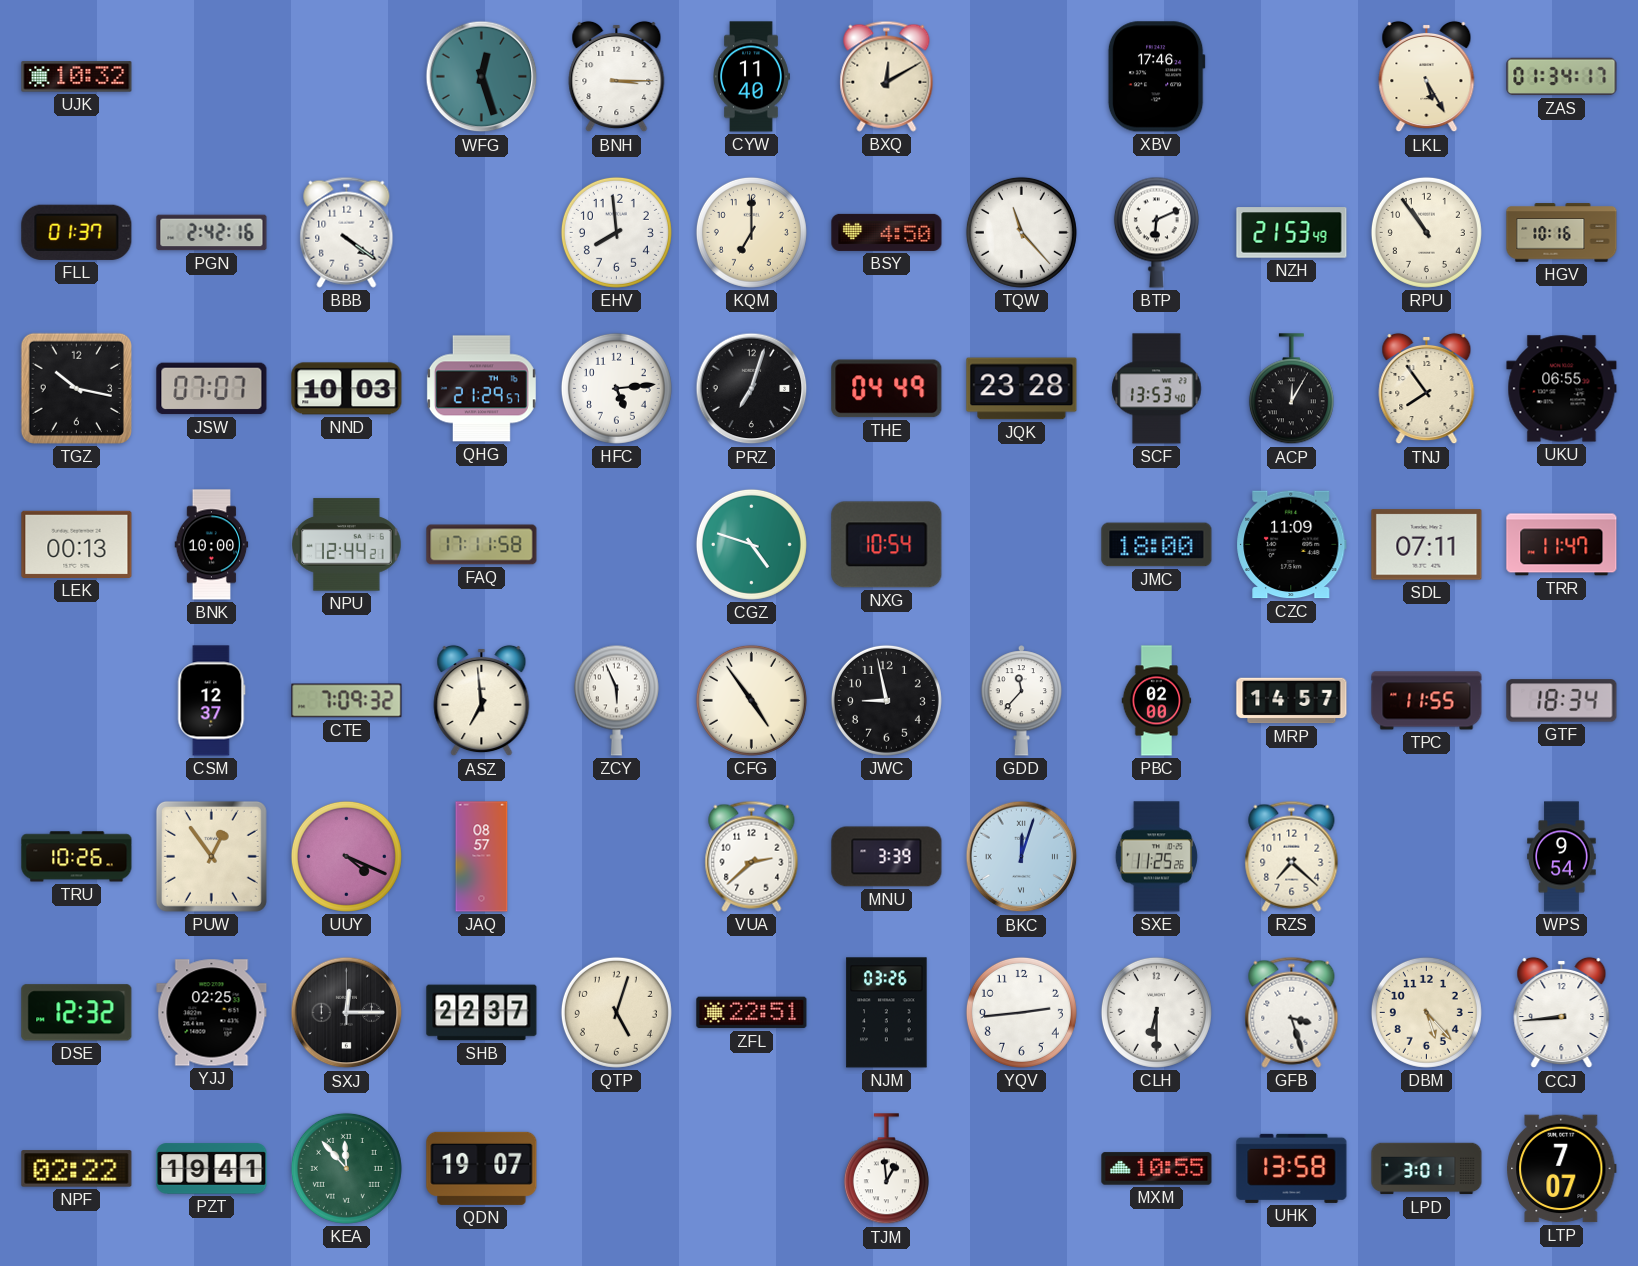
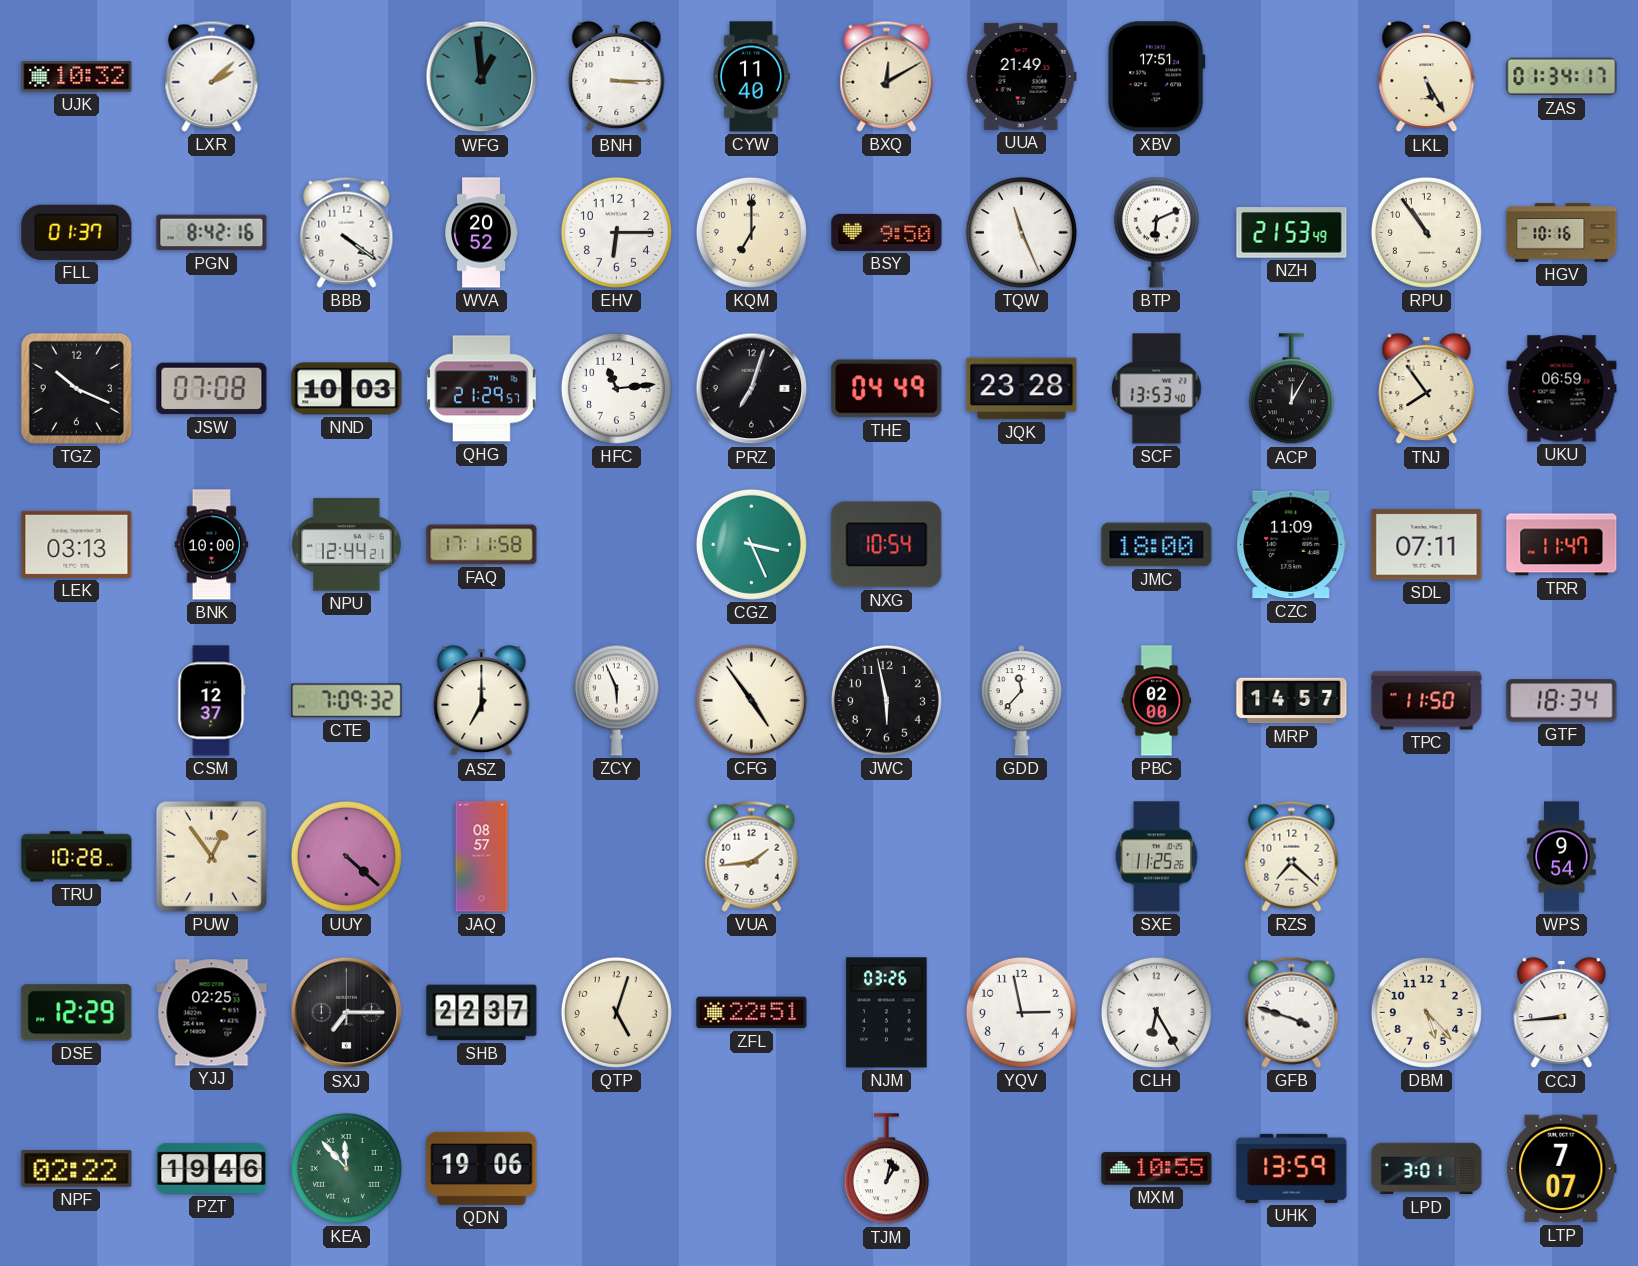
LXR: none -> 2:08 (212, 76)
WFG: 12:27 -> 12:59 (482, 77)
UUA: none -> 21:49 (1021, 76)
XBV: 17:46 -> 17:51 (1156, 77)
PGN: 2:42 -> 8:42 (212, 233)
WVA: none -> 20:52 (482, 233)
EHV: 7:59 -> 6:15 (616, 232)
BSY: 4:50 -> 9:50 (887, 232)
TQW: 11:23 -> 11:26 (1021, 232)
TGZ: 10:17 -> 10:19 (76, 388)
JSW: 07:07 -> 07:08 (212, 389)
HFC: 5:14 -> 11:14 (616, 388)
UKU: 06:55 -> 06:59 (1562, 389)
LEK: 00:13 -> 03:13 (77, 544)
CGZ: 4:48 -> 3:26 (751, 544)
ASZ: 6:59 -> 7:00 (482, 701)
JWC: 8:58 -> 5:58 (886, 700)
TPC: 11:55 -> 11:50 (1427, 701)
TRU: 10:26 -> 10:28 (77, 857)
UUY: 4:19 -> 4:22 (346, 856)
VUA: 2:38 -> 1:44 (752, 856)
MNU: 3:39 -> none (887, 857)
BKC: 12:03 -> none (1022, 857)
DSE: 12:32 -> 12:29 (77, 1013)
SXJ: 12:15 -> 7:15 (347, 1013)
YQV: 2:44 -> 2:58 (1021, 1012)
CLH: 6:30 -> 6:25 (1156, 1012)
GFB: 3:27 -> 3:48 (1292, 1012)
PZT: 19:41 -> 19:46 (212, 1169)
QDN: 19:07 -> 19:06 (482, 1168)
TJM: 12:59 -> 1:02 (886, 1169)
UHK: 13:58 -> 13:59 (1292, 1168)
